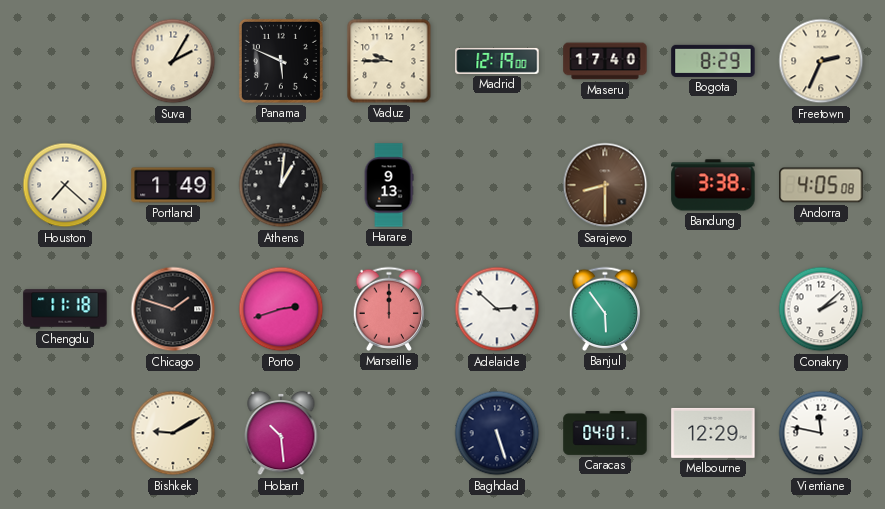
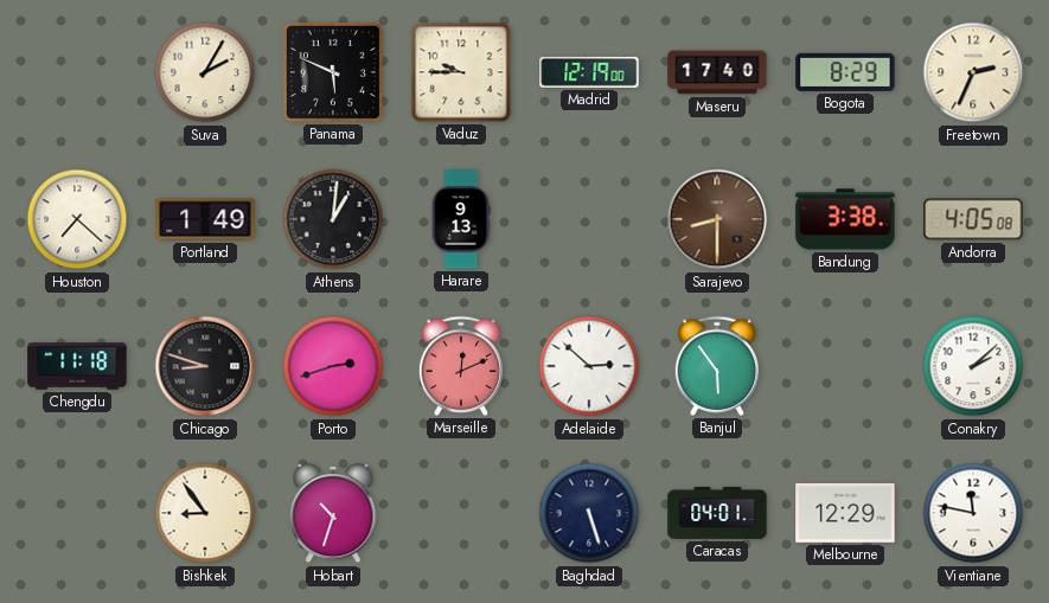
Chicago: 1:48 -> 8:48 (205, 366)
Marseille: 12:00 -> 12:11 (460, 366)
Bishkek: 9:10 -> 8:54 (205, 513)
Hobart: 10:29 -> 10:33 (333, 513)
